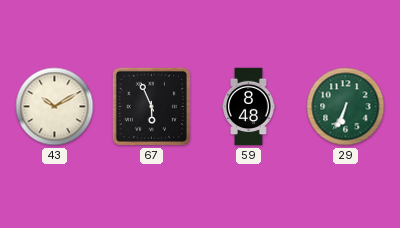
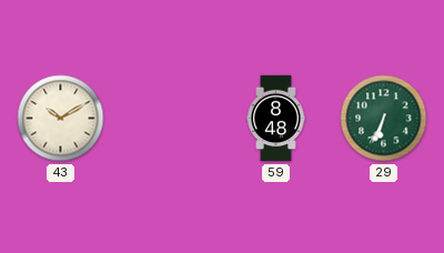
67: 5:56 -> none (151, 106)
